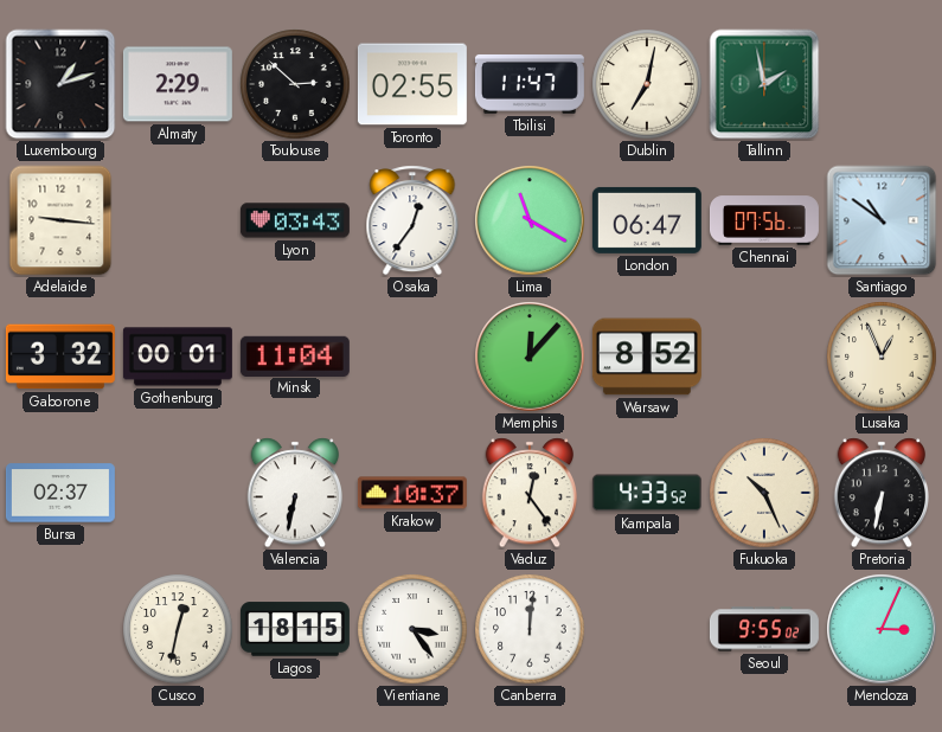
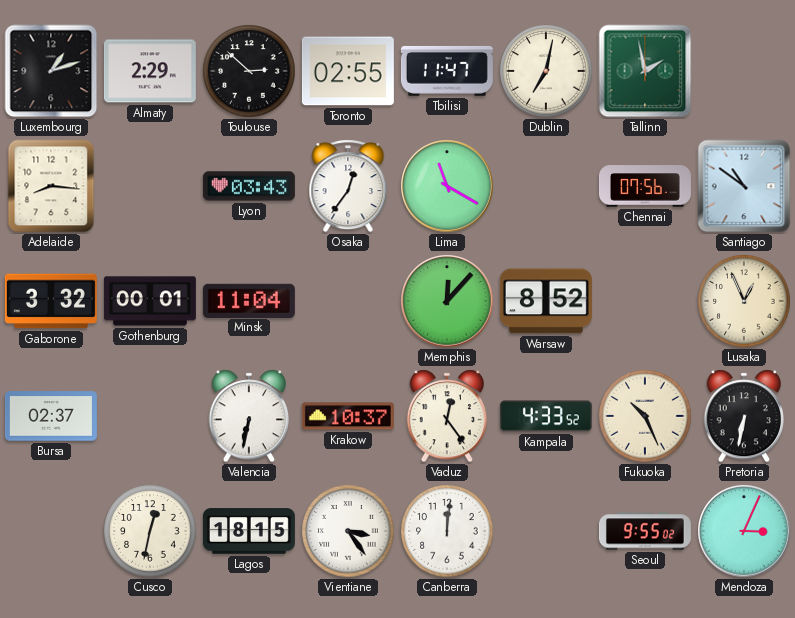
Adelaide: 9:16 -> 8:16 (51, 186)
London: 06:47 -> none (647, 220)
